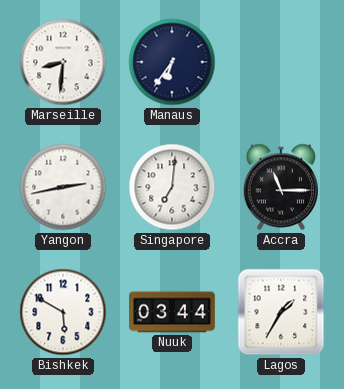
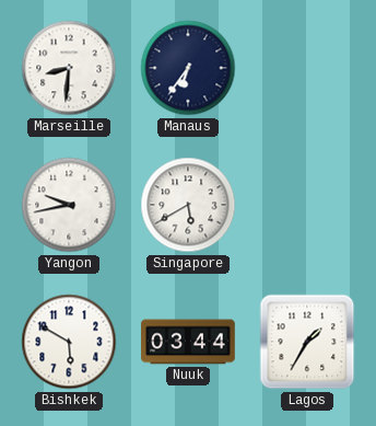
Yangon: 2:43 -> 9:43 (69, 205)
Singapore: 7:01 -> 5:40 (188, 205)
Accra: 11:15 -> none (280, 187)
